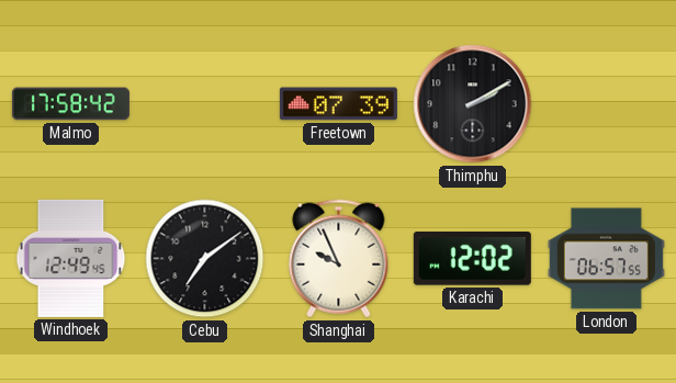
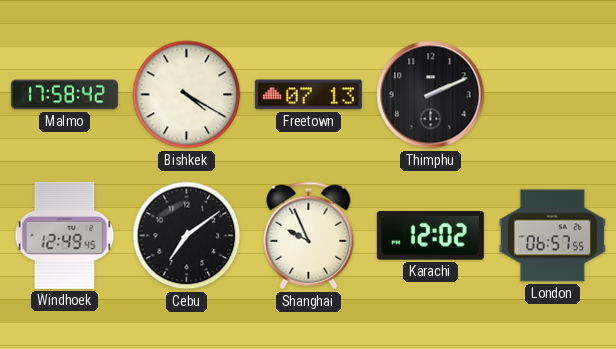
Bishkek: none -> 4:20 (187, 95)
Freetown: 07:39 -> 07:13 (308, 95)
Thimphu: 2:10 -> 2:11 (431, 95)
